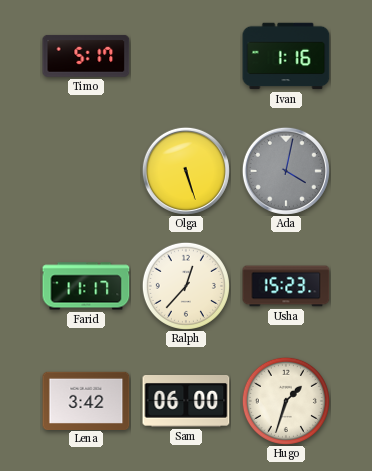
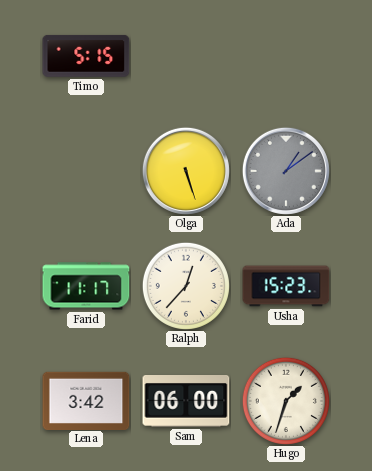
Timo: 5:17 -> 5:15 (86, 56)
Ivan: 1:16 -> none (286, 56)
Ada: 4:02 -> 1:09 (286, 171)
